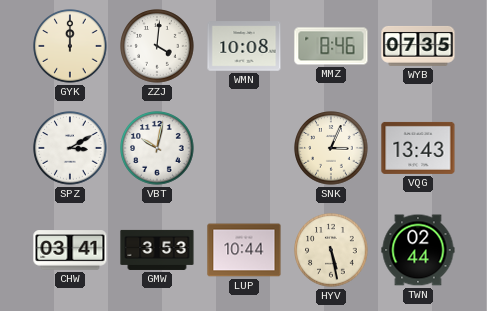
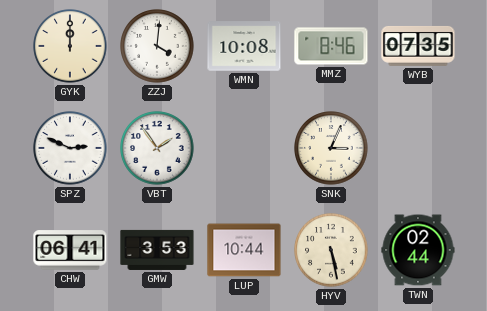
SPZ: 3:10 -> 2:49 (70, 148)
VBT: 10:02 -> 1:54 (157, 148)
VQG: 13:43 -> none (418, 148)
CHW: 03:41 -> 06:41 (70, 250)
